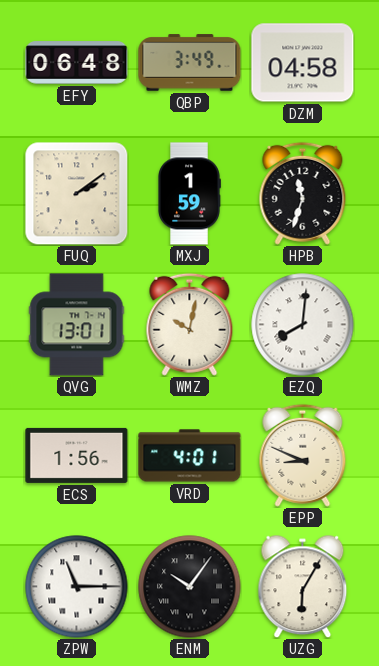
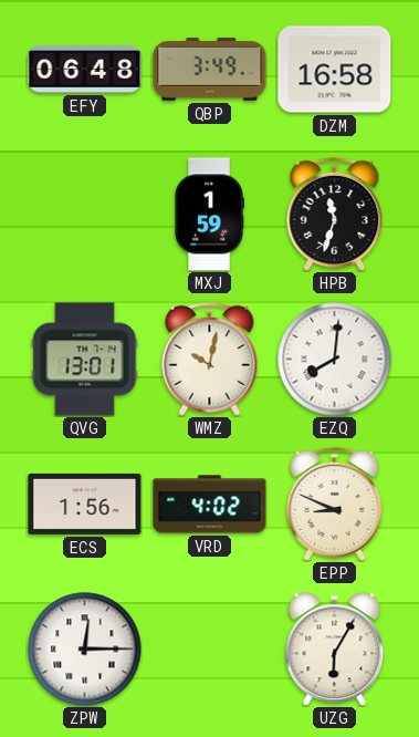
DZM: 04:58 -> 16:58 (335, 70)
FUQ: 2:09 -> none (76, 193)
VRD: 4:01 -> 4:02 (210, 505)
ZPW: 11:15 -> 12:15 (85, 650)
ENM: 10:06 -> none (190, 587)
